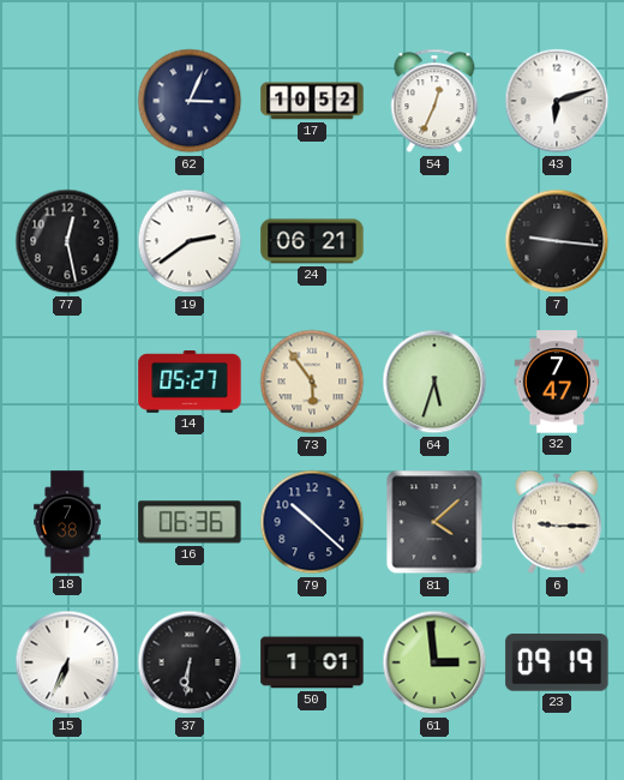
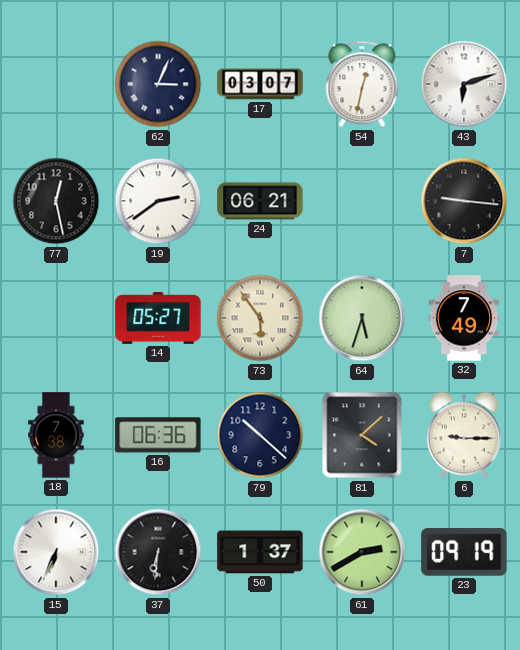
17: 10:52 -> 03:07 (260, 84)
54: 12:34 -> 12:32 (362, 84)
32: 7:47 -> 7:49 (464, 318)
50: 1:01 -> 1:37 (260, 552)
61: 2:59 -> 2:40 (362, 552)
